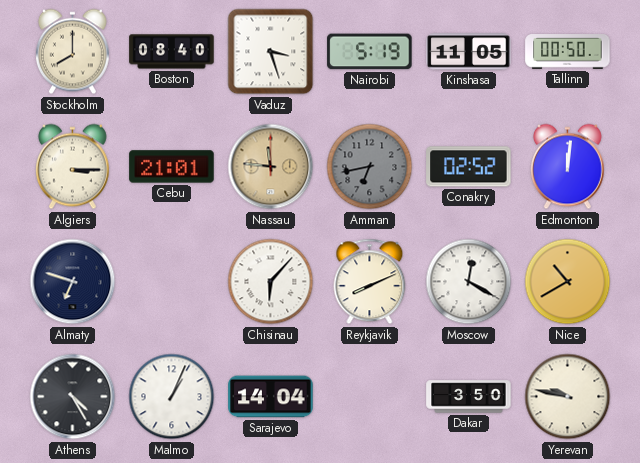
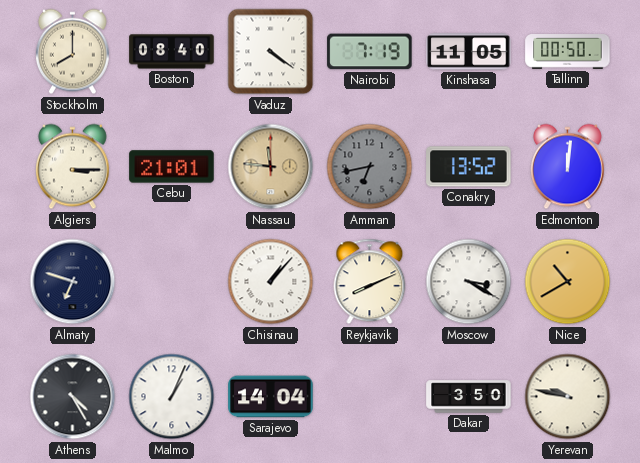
Vaduz: 3:27 -> 4:21 (271, 52)
Nairobi: 5:19 -> 7:19 (370, 52)
Conakry: 02:52 -> 13:52 (469, 167)
Chisinau: 6:07 -> 1:07 (271, 282)
Moscow: 12:20 -> 3:20 (469, 282)
